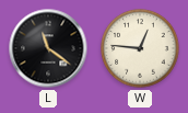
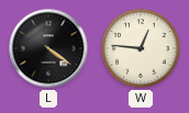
L: 11:21 -> 4:21 (48, 48)
